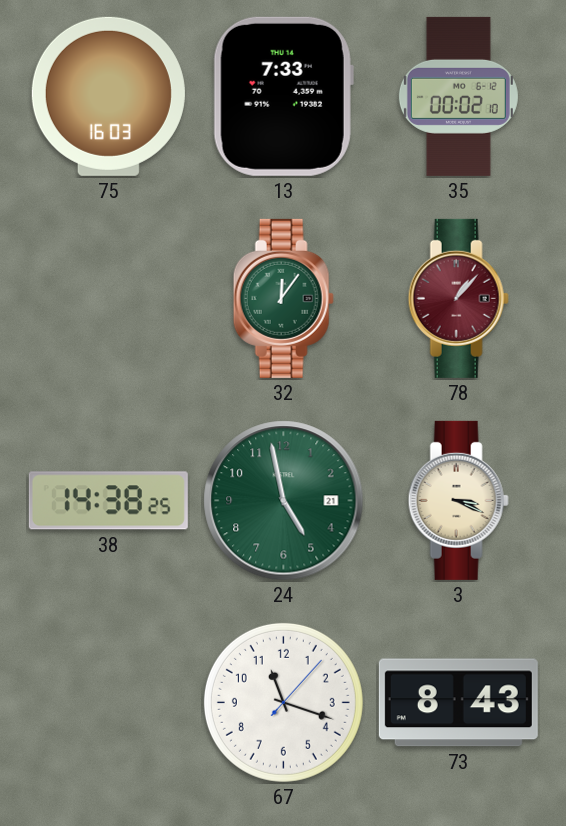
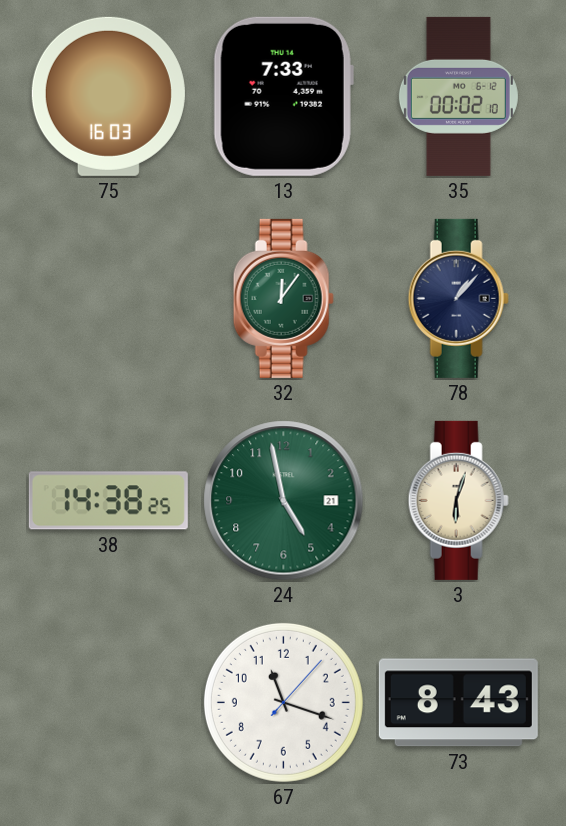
78 dial: burgundy -> navy (458, 298)
3: 3:19 -> 6:03 (458, 500)
